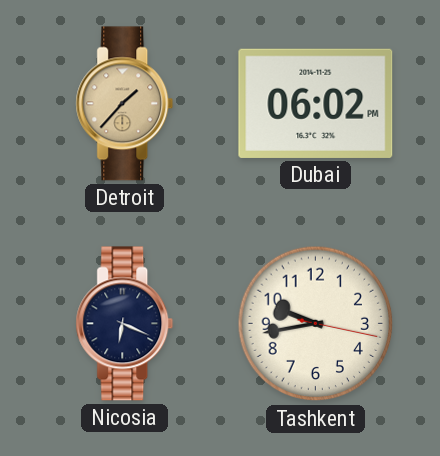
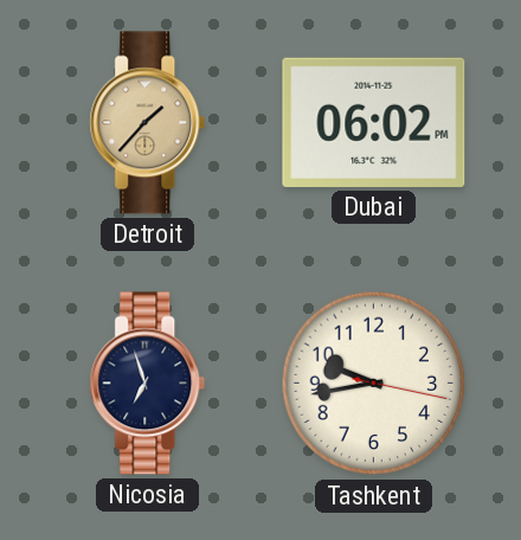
Nicosia: 6:19 -> 6:57 (148, 384)
